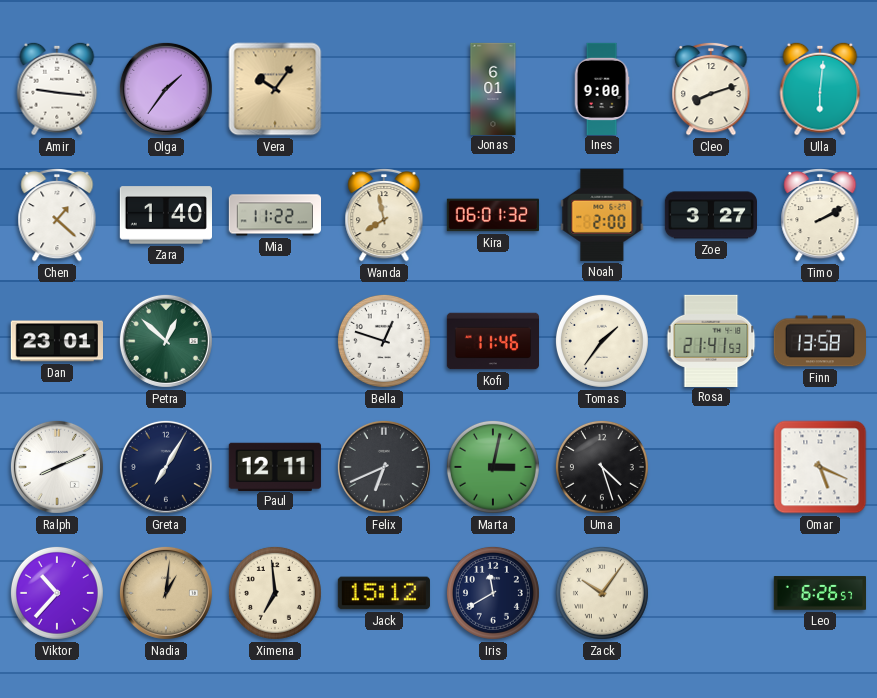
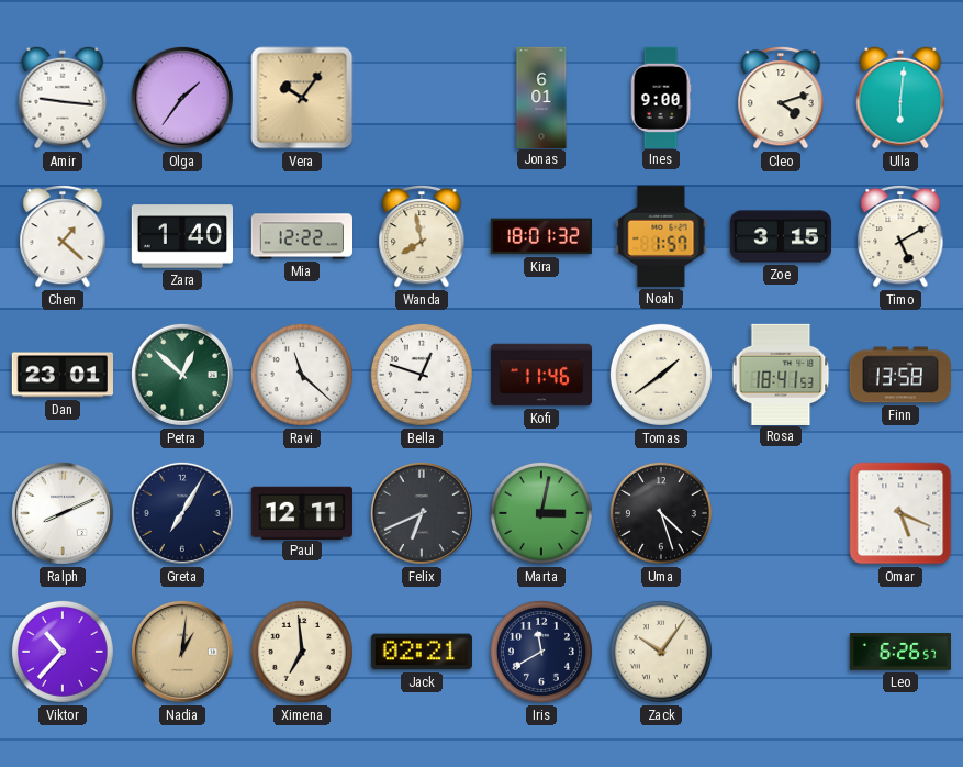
Cleo: 8:12 -> 4:12 (781, 98)
Mia: 11:22 -> 12:22 (301, 236)
Kira: 06:01 -> 18:01 (541, 236)
Noah: 2:00 -> 1:57 (661, 236)
Zoe: 3:27 -> 3:15 (780, 236)
Timo: 2:10 -> 5:10 (900, 236)
Ravi: none -> 11:22 (302, 375)
Tomas: 1:36 -> 1:39 (661, 375)
Rosa: 21:41 -> 18:41 (781, 374)
Jack: 15:12 -> 02:21 (422, 652)
